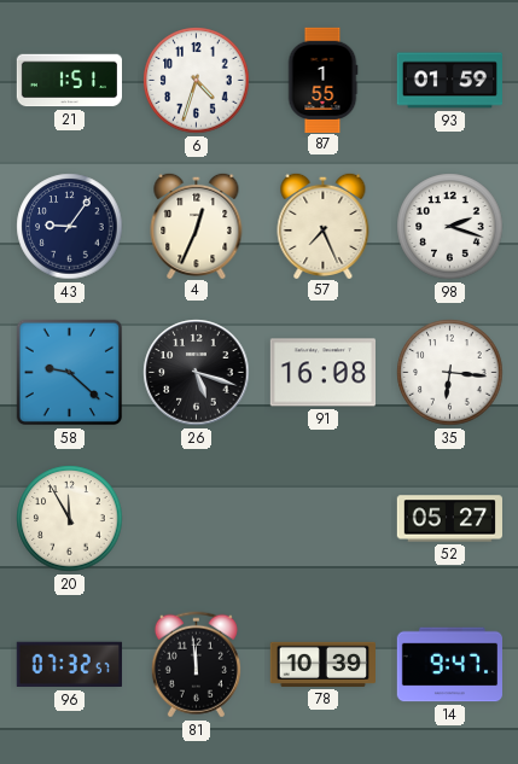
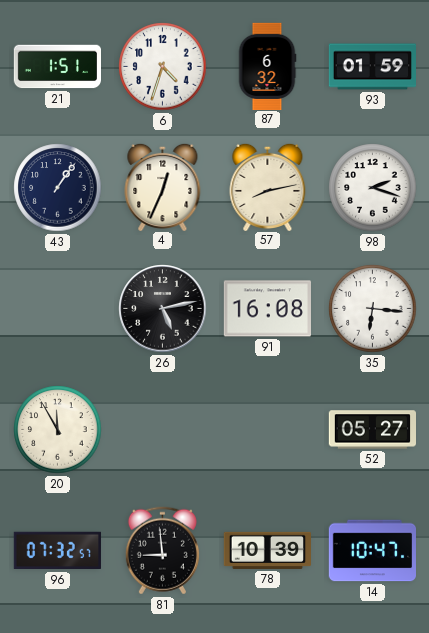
87: 1:55 -> 6:32 (267, 66)
43: 9:06 -> 1:06 (58, 188)
57: 7:26 -> 8:13 (268, 186)
58: 9:22 -> none (70, 373)
26: 5:18 -> 5:13 (163, 309)
81: 11:59 -> 8:59 (162, 551)
14: 9:47 -> 10:47 (373, 551)
